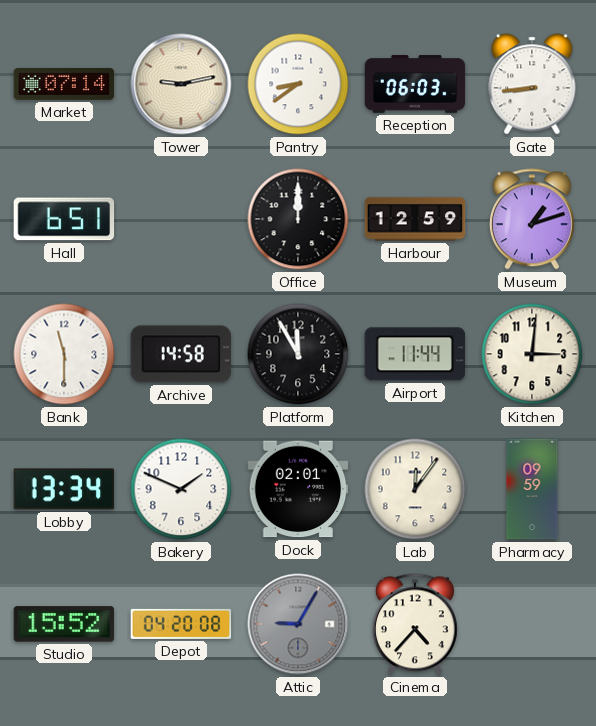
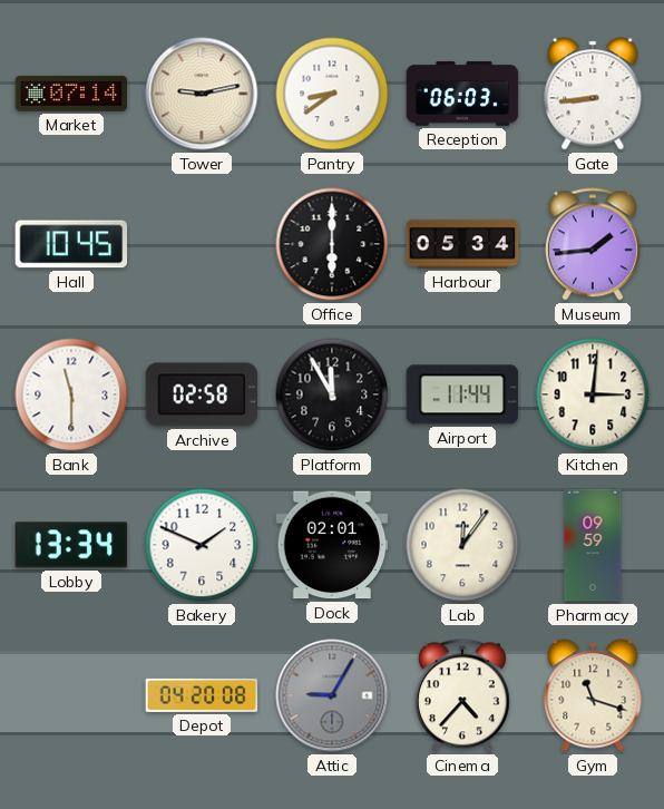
Hall: 6:51 -> 10:45 (71, 244)
Office: 12:00 -> 6:00 (332, 244)
Harbour: 12:59 -> 05:34 (462, 244)
Museum: 1:12 -> 1:44 (593, 244)
Archive: 14:58 -> 02:58 (202, 394)
Studio: 15:52 -> none (64, 624)
Gym: none -> 11:18 (593, 695)
